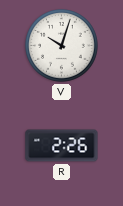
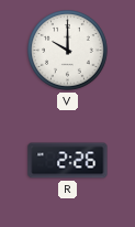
V: 10:03 -> 10:00 (68, 51)
